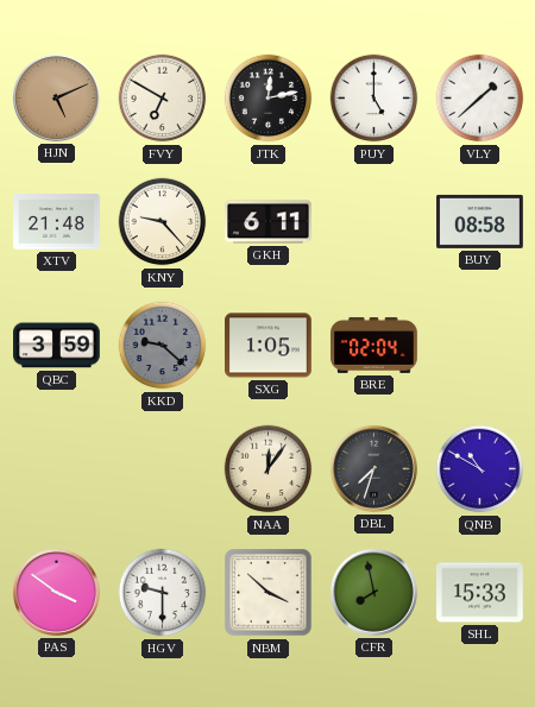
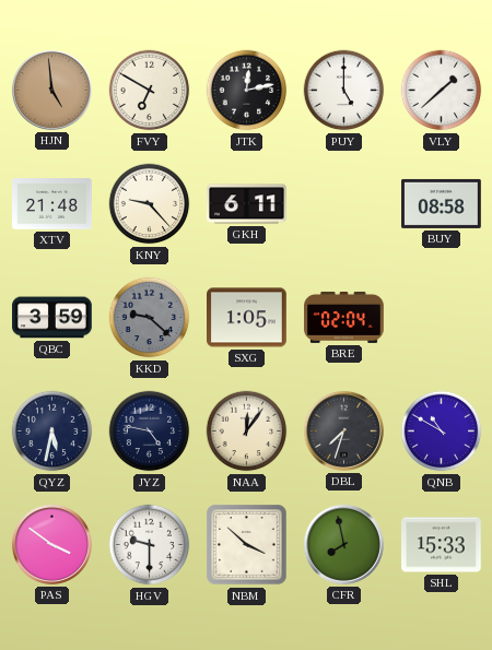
HJN: 5:11 -> 4:59 (51, 90)
QYZ: none -> 5:32 (52, 432)
JYZ: none -> 4:47 (150, 432)
